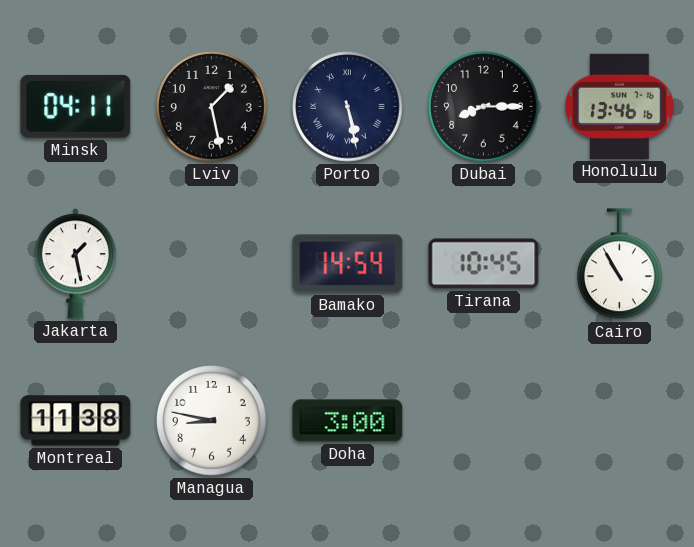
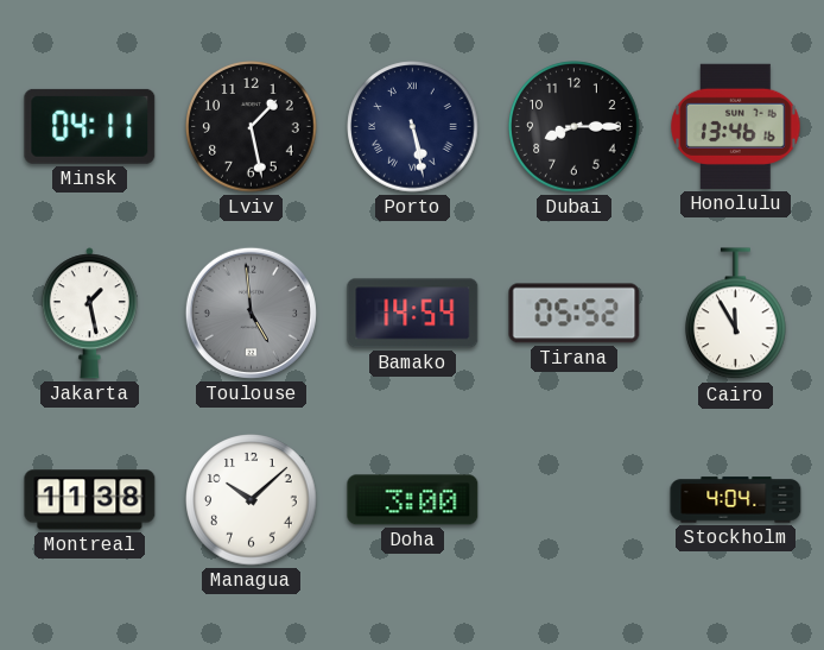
Toulouse: none -> 4:59 (251, 313)
Tirana: 10:45 -> 05:52 (575, 314)
Cairo: 10:55 -> 11:55 (736, 314)
Managua: 8:47 -> 10:08 (252, 500)
Stockholm: none -> 4:04 (736, 500)
